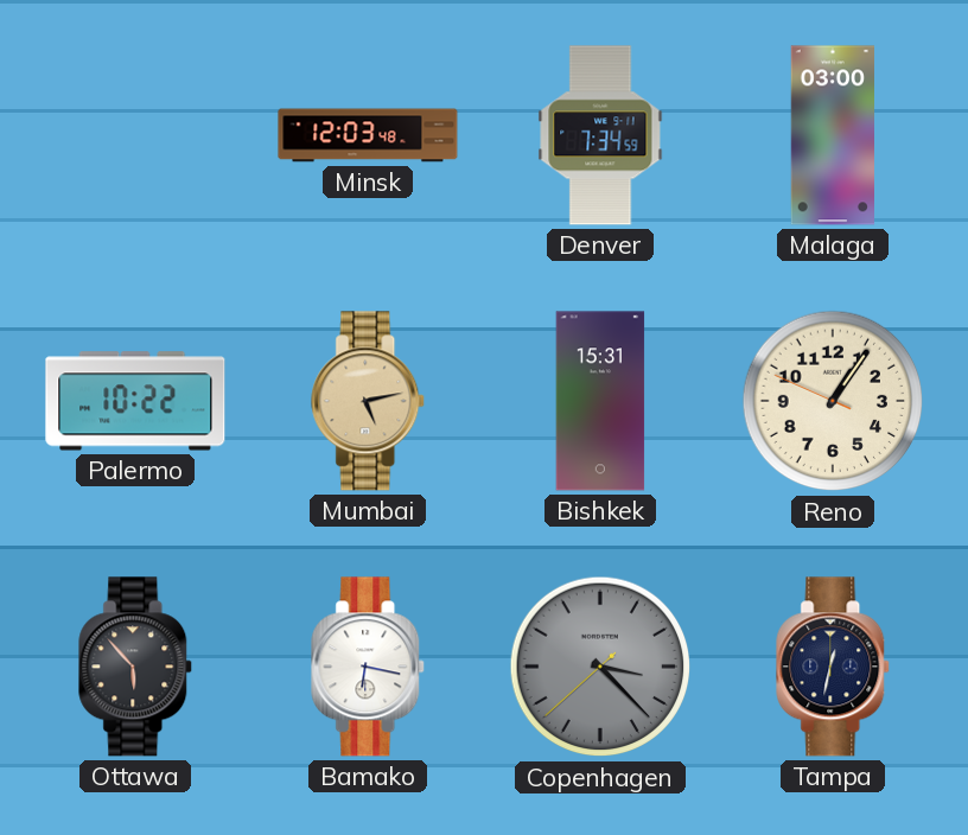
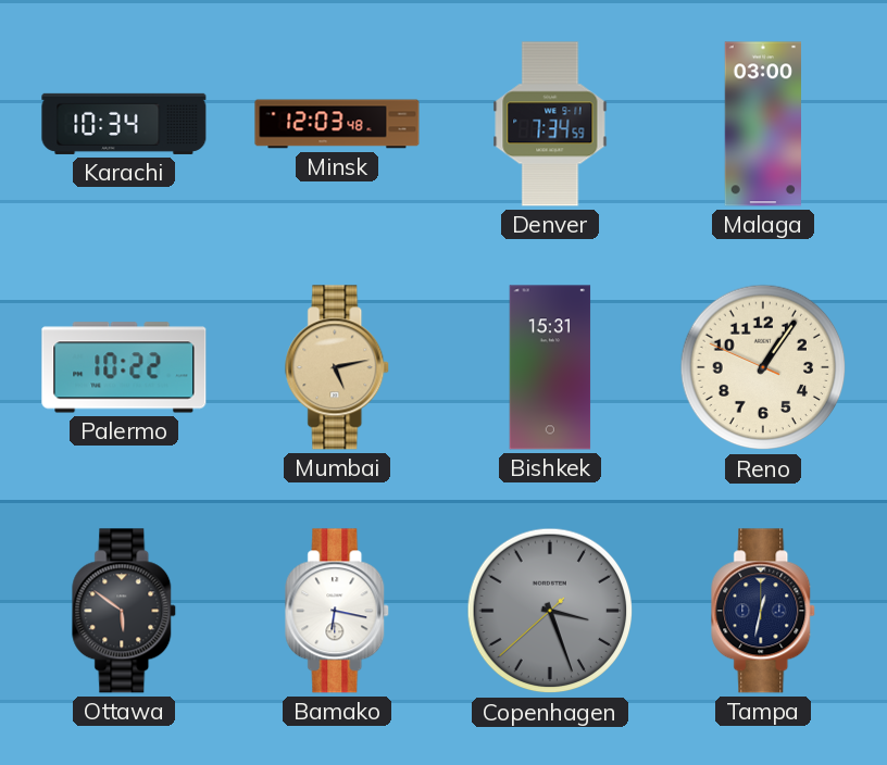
Karachi: none -> 10:34 (124, 124)
Ottawa: 5:53 -> 5:51 (125, 611)
Copenhagen: 3:22 -> 3:26 (550, 611)
